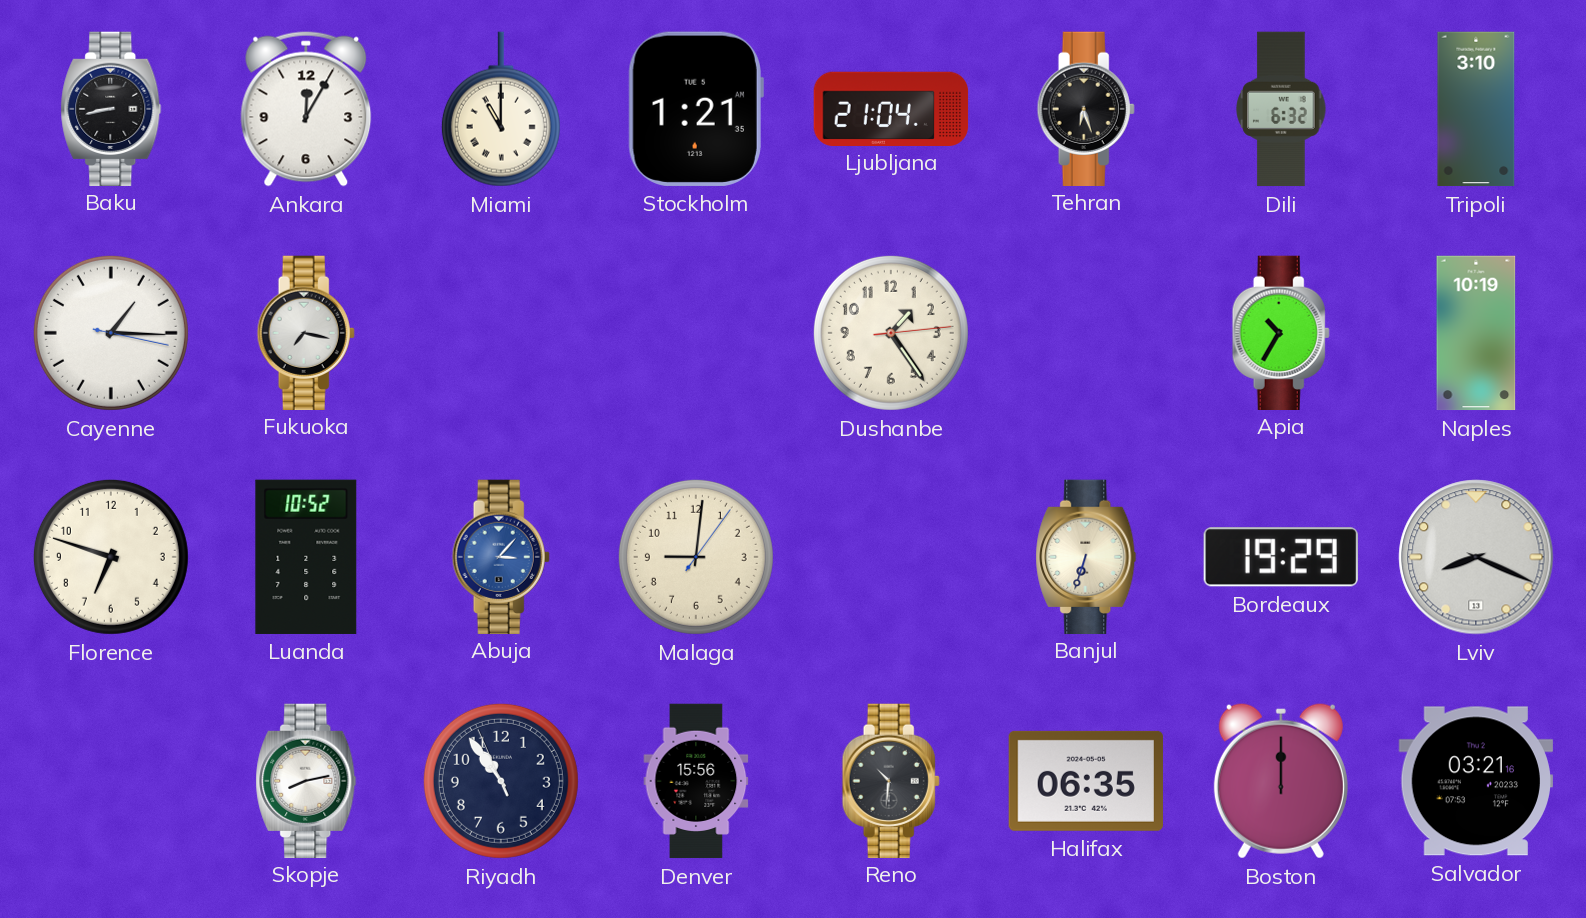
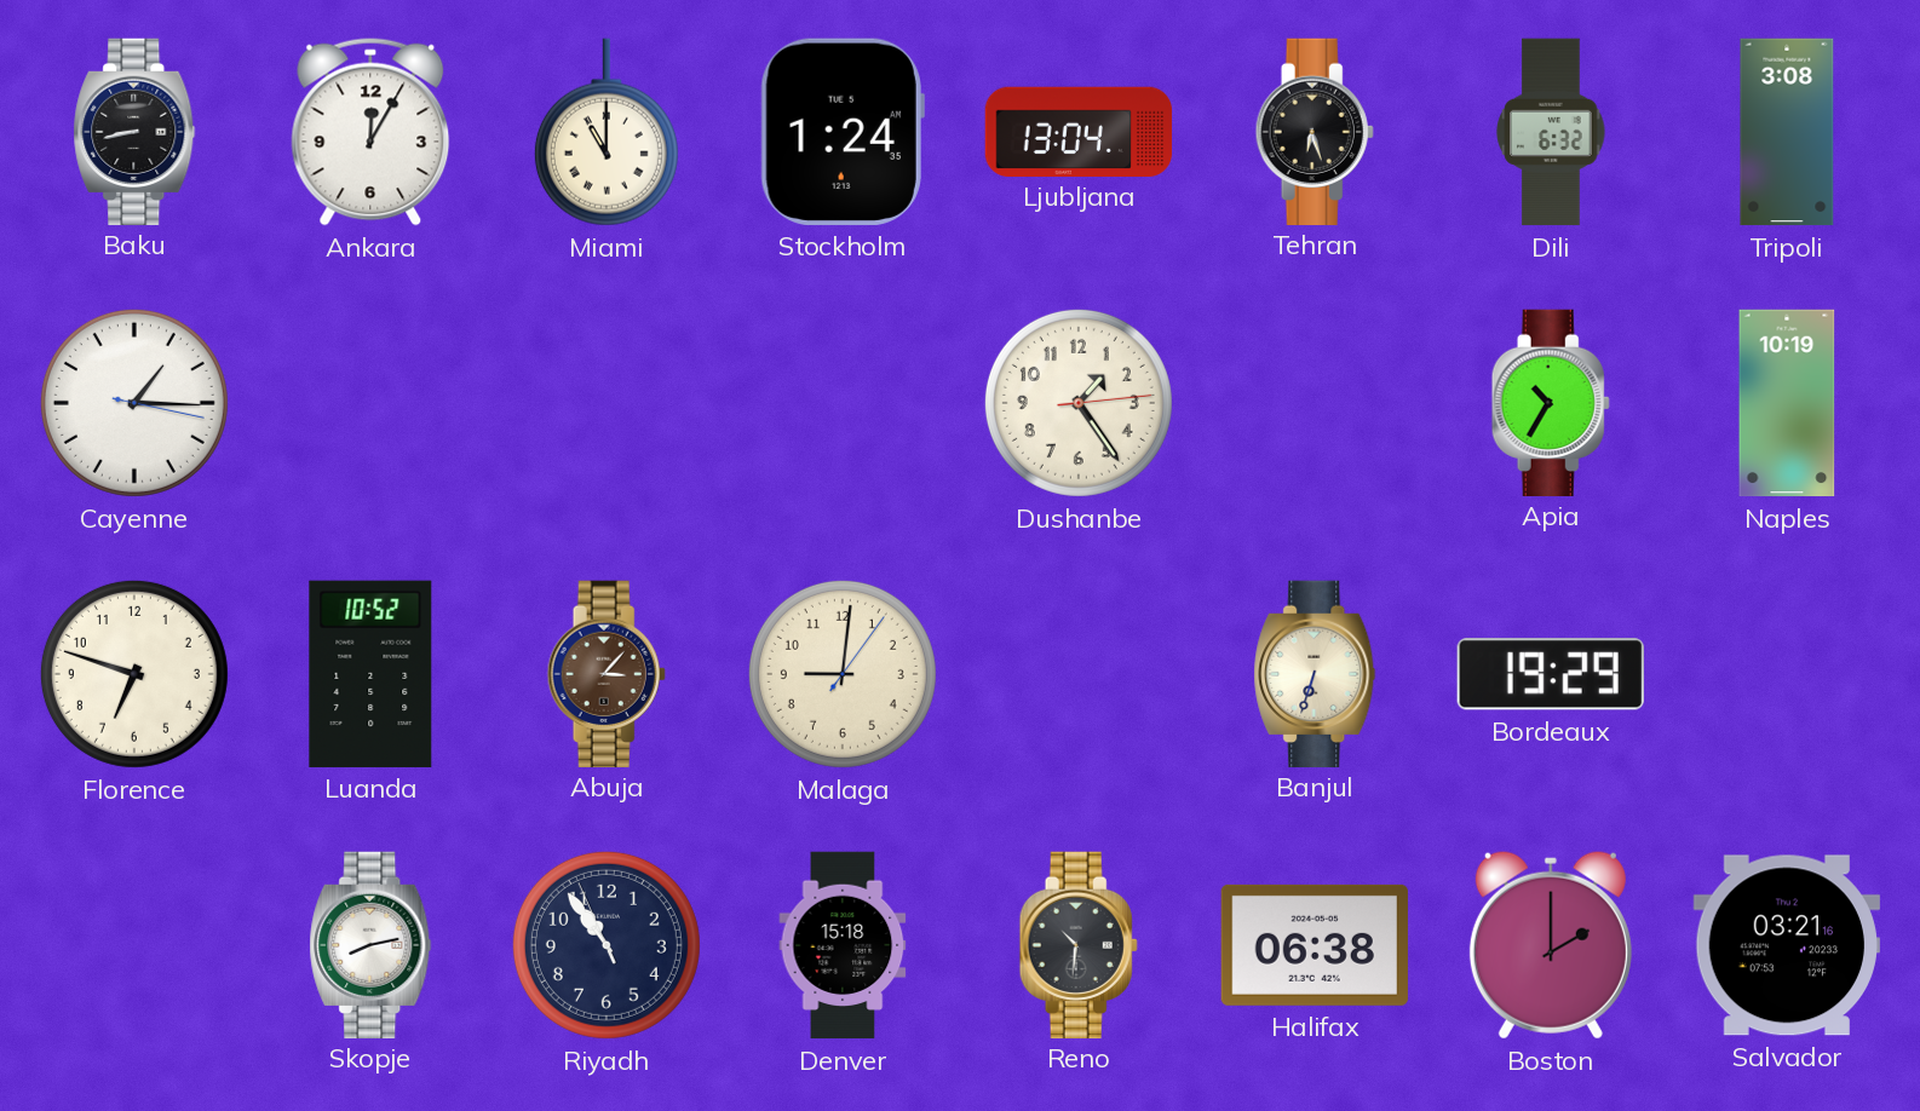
Stockholm: 1:21 -> 1:24 (843, 132)
Ljubljana: 21:04 -> 13:04 (1079, 131)
Tripoli: 3:10 -> 3:08 (1787, 132)
Fukuoka: 7:17 -> none (306, 332)
Abuja dial: blue -> brown (607, 673)
Lviv: 8:19 -> none (1476, 557)
Denver: 15:56 -> 15:18 (843, 945)
Halifax: 06:35 -> 06:38 (1315, 945)
Boston: 12:00 -> 2:00 (1551, 945)
